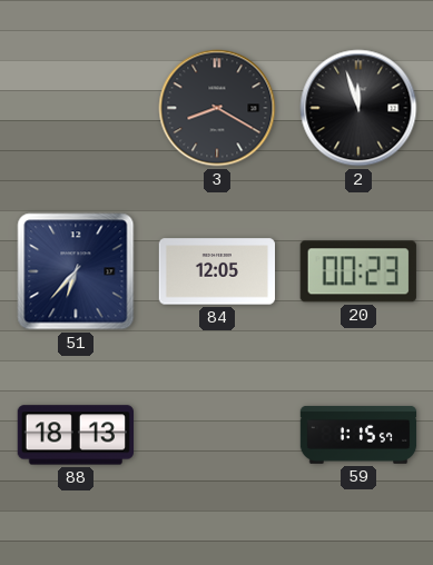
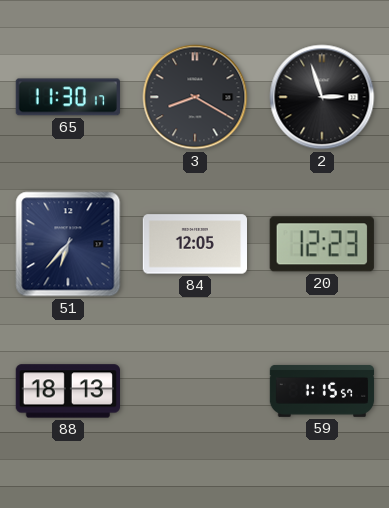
65: none -> 11:30 (68, 97)
2: 11:57 -> 2:57 (322, 97)
20: 00:23 -> 12:23 (322, 244)
